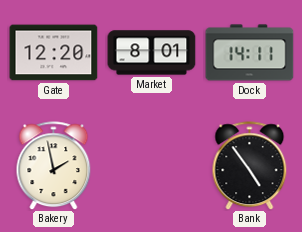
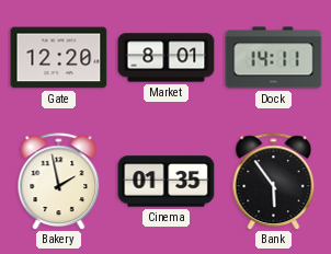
Cinema: none -> 01:35 (167, 182)
Bank: 4:54 -> 5:54 (274, 182)
